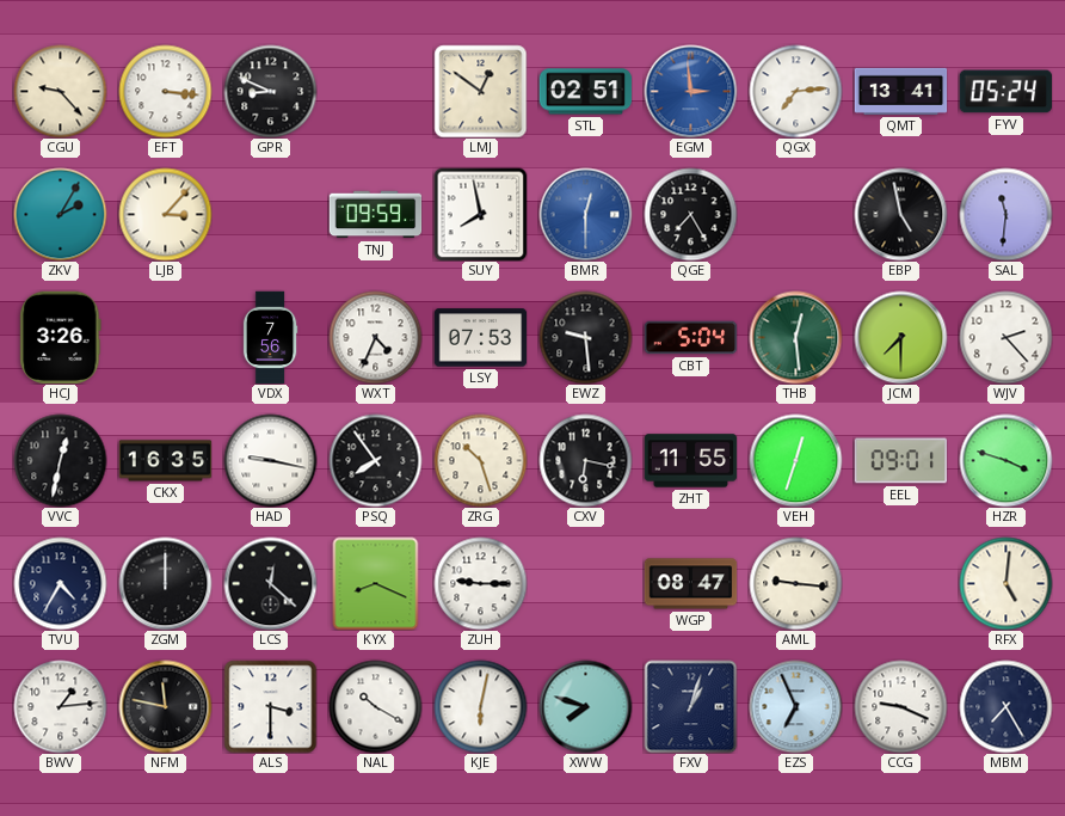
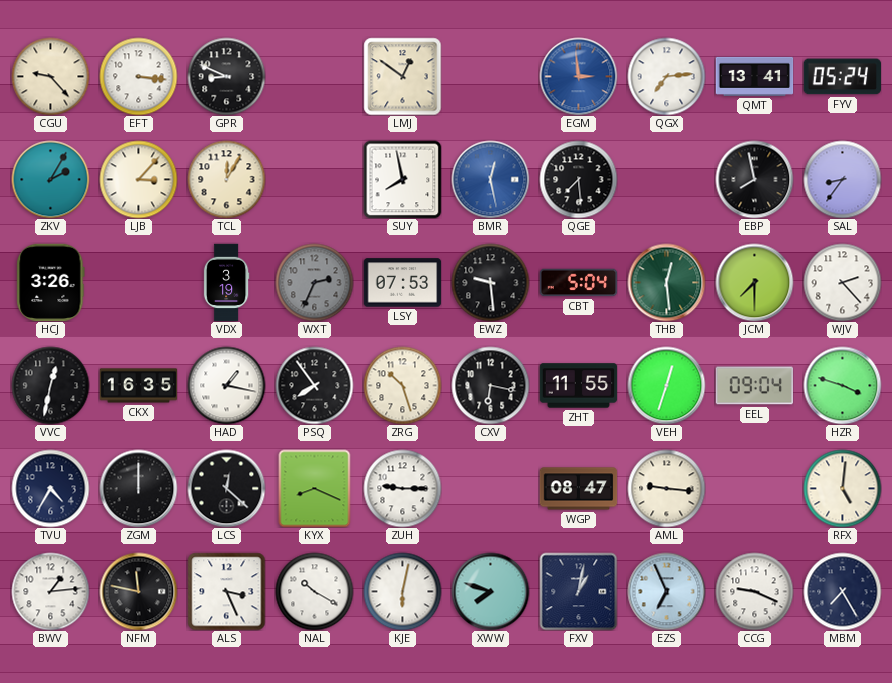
STL: 02:51 -> none (585, 92)
TCL: none -> 12:05 (226, 179)
TNJ: 09:59 -> none (375, 215)
BMR: 12:30 -> 12:28 (490, 179)
QGE: 7:25 -> 7:29 (578, 179)
EBP: 4:58 -> 7:58 (754, 179)
SAL: 11:31 -> 8:36 (842, 179)
VDX: 7:56 -> 3:19 (226, 282)
WXT: 4:34 -> 2:34 (314, 282)
WXT dial: white -> grey (314, 282)
HAD: 9:17 -> 1:17 (226, 385)
EEL: 09:01 -> 09:04 (754, 386)
ALS: 3:30 -> 3:26 (226, 591)
FXV: 1:03 -> 1:02 (578, 591)
